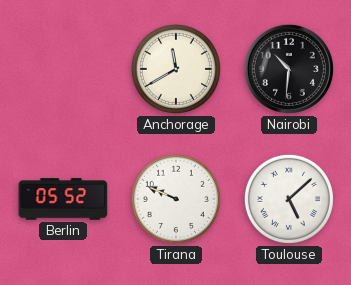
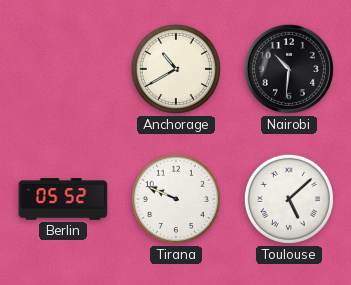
Anchorage: 11:40 -> 10:40 (176, 69)
